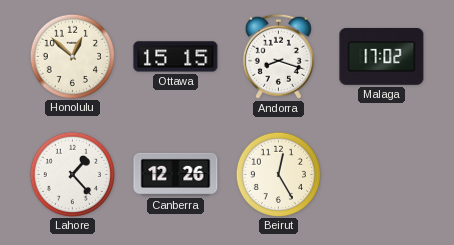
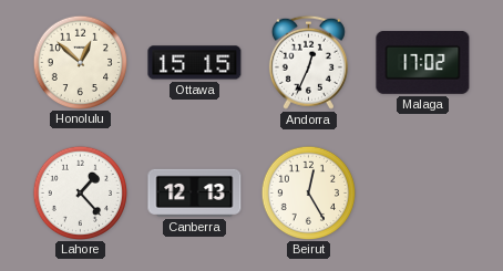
Andorra: 8:18 -> 12:34 (308, 62)
Canberra: 12:26 -> 12:13 (195, 192)
